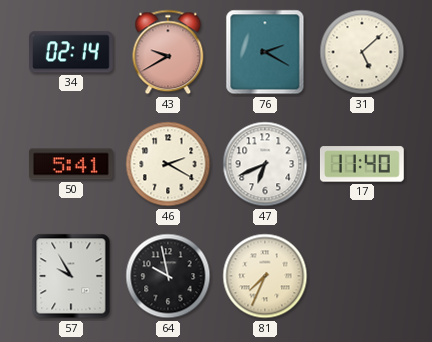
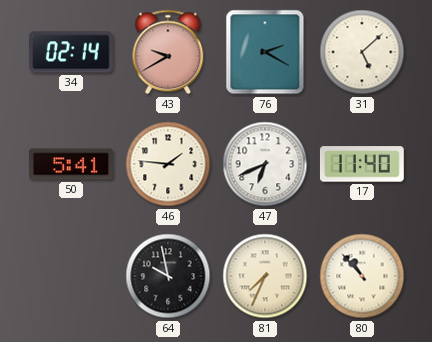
46: 2:20 -> 1:46 (168, 164)
57: 9:55 -> none (71, 276)
80: none -> 10:53 (362, 276)
